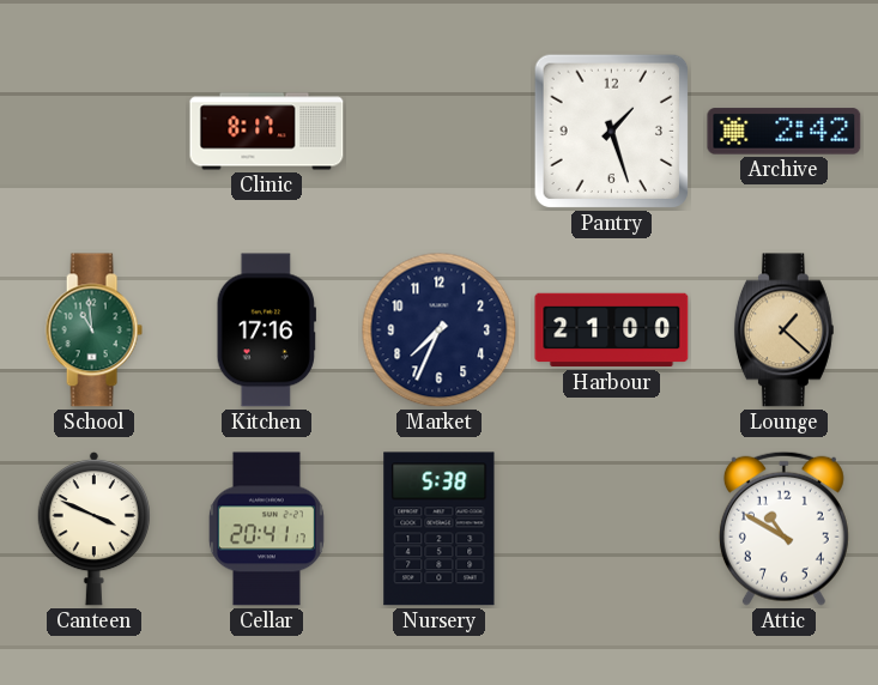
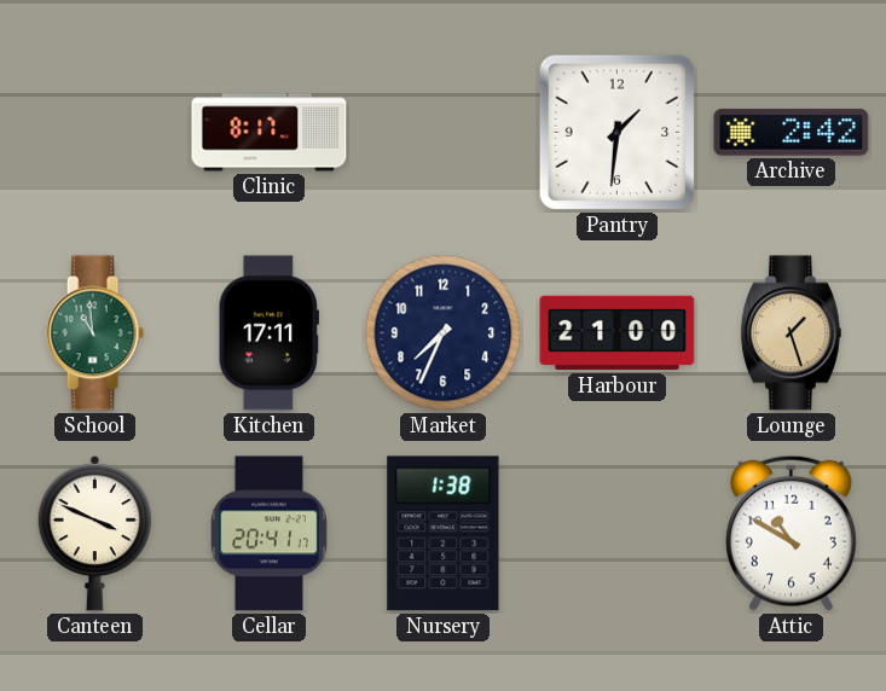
Pantry: 1:27 -> 1:31 (618, 133)
Kitchen: 17:16 -> 17:11 (268, 333)
Lounge: 1:22 -> 1:27 (791, 333)
Nursery: 5:38 -> 1:38 (444, 534)
